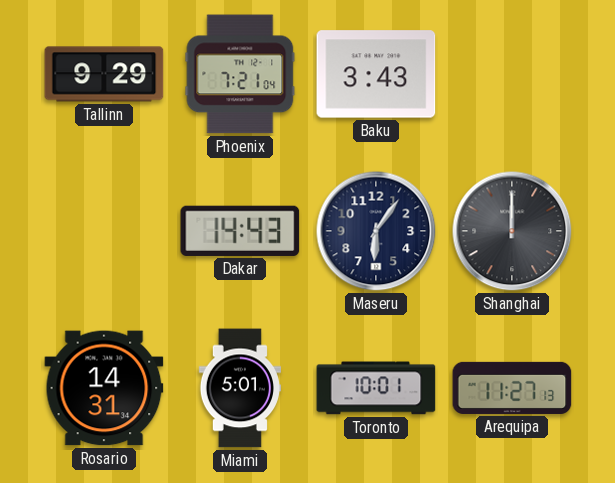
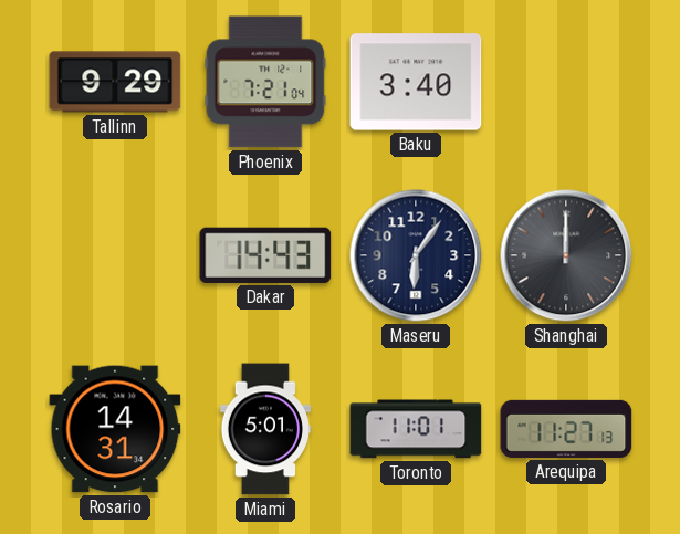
Baku: 3:43 -> 3:40 (416, 82)
Toronto: 10:01 -> 11:01 (416, 429)
